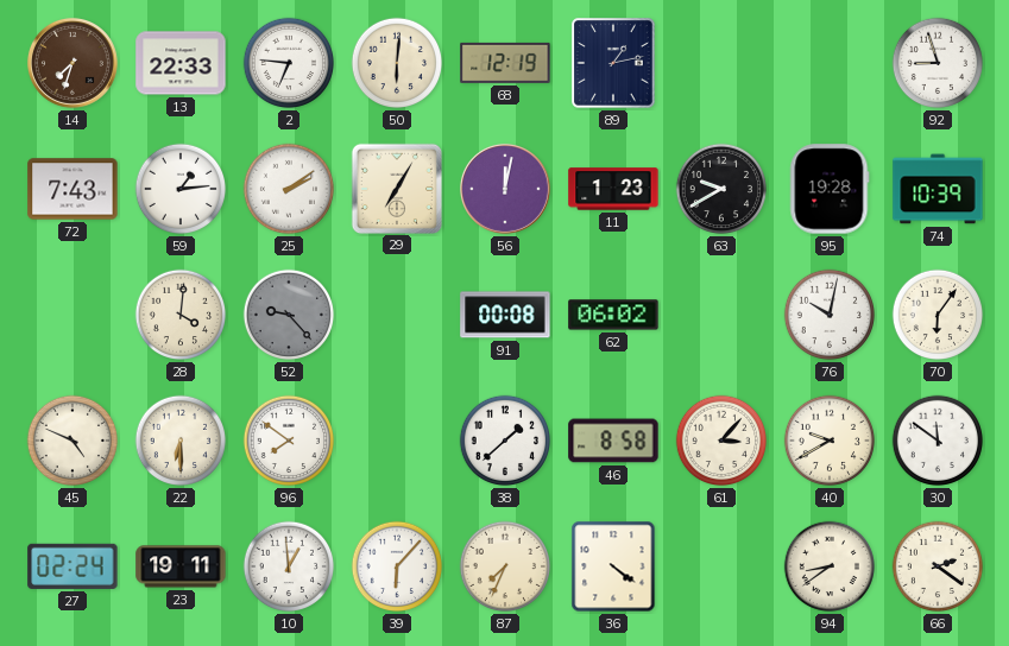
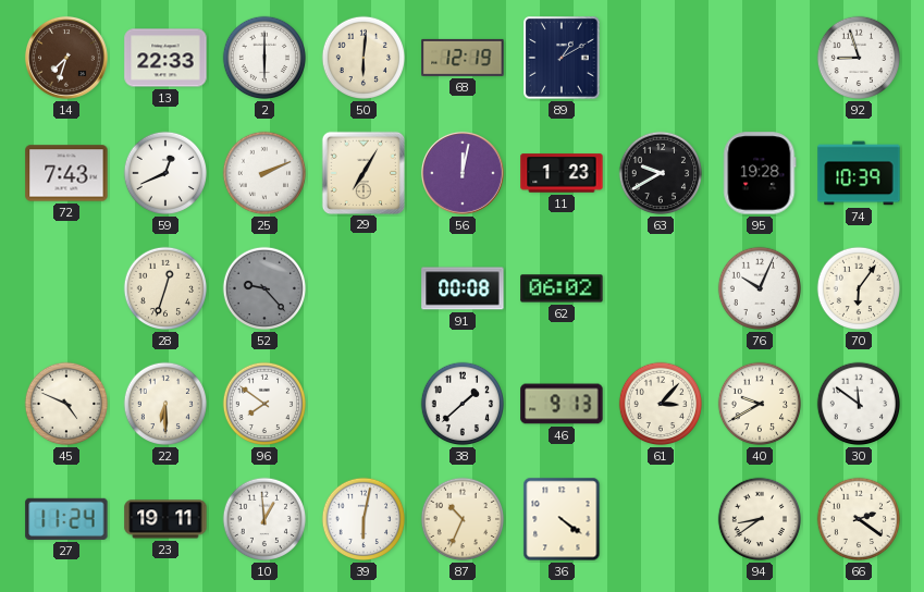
2: 6:46 -> 6:00 (264, 58)
89: 1:13 -> 1:10 (562, 58)
59: 1:14 -> 12:41 (165, 173)
25: 2:09 -> 2:11 (264, 173)
28: 4:01 -> 12:33 (165, 288)
76: 10:02 -> 10:04 (760, 288)
46: 8:58 -> 9:13 (562, 404)
27: 02:24 -> 11:24 (66, 519)
39: 6:07 -> 6:02 (364, 519)
87: 7:34 -> 10:34 (463, 519)
